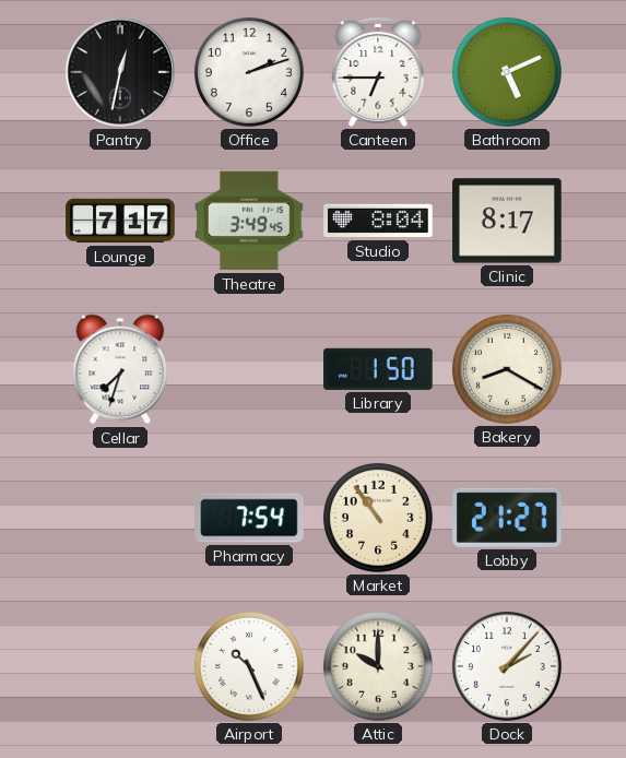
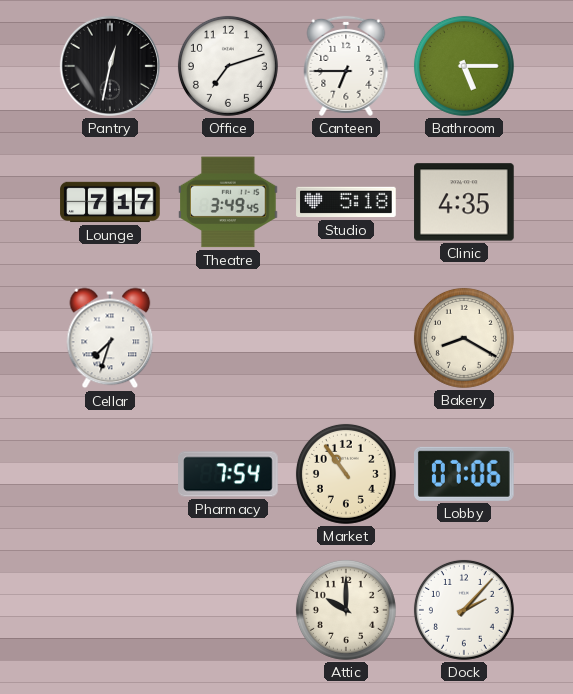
Office: 2:12 -> 7:12 (228, 66)
Bathroom: 5:11 -> 5:15 (464, 66)
Studio: 8:04 -> 5:18 (346, 202)
Clinic: 8:17 -> 4:35 (464, 202)
Library: 1:50 -> none (378, 369)
Lobby: 21:27 -> 07:06 (465, 474)
Airport: 10:26 -> none (249, 666)
